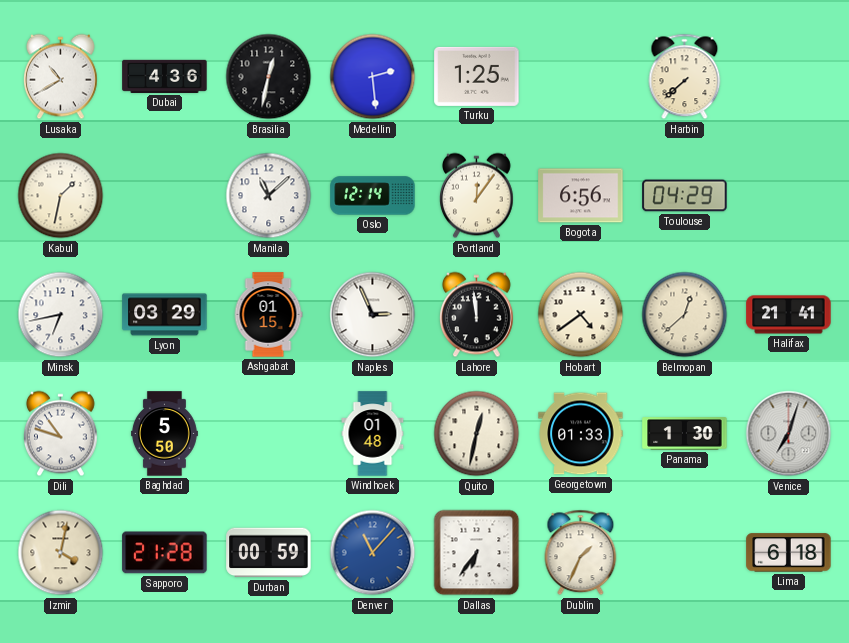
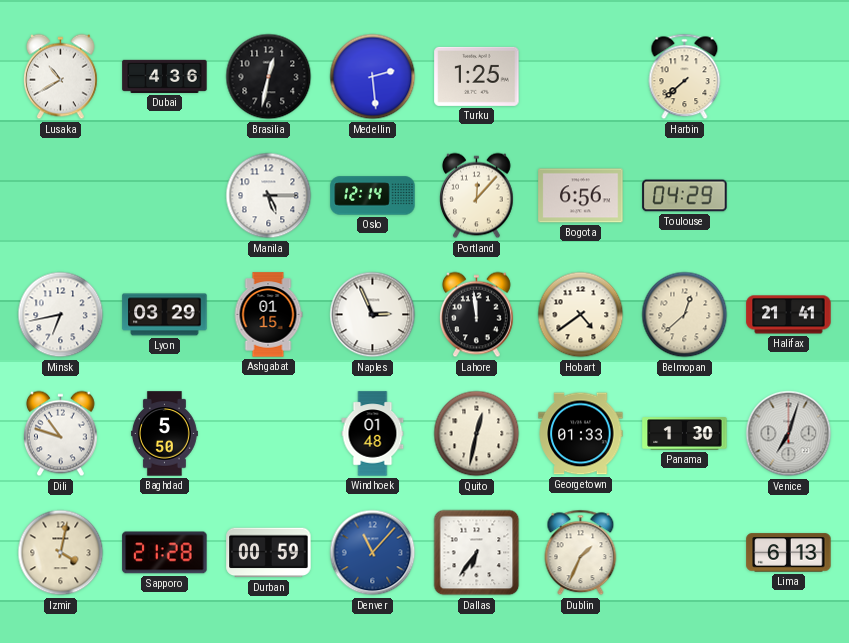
Kabul: 1:32 -> none (61, 196)
Manila: 11:08 -> 5:15 (269, 196)
Portland: 12:06 -> 12:07 (477, 196)
Lima: 6:18 -> 6:13 (789, 553)
